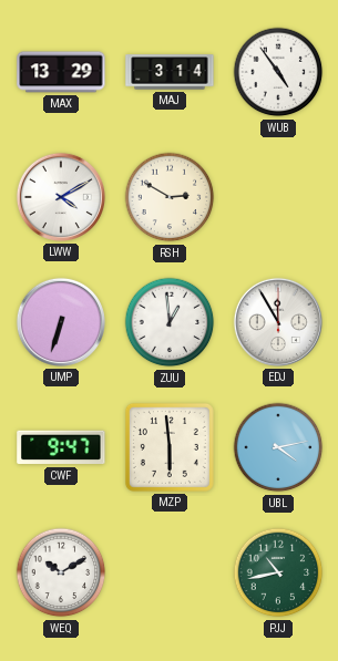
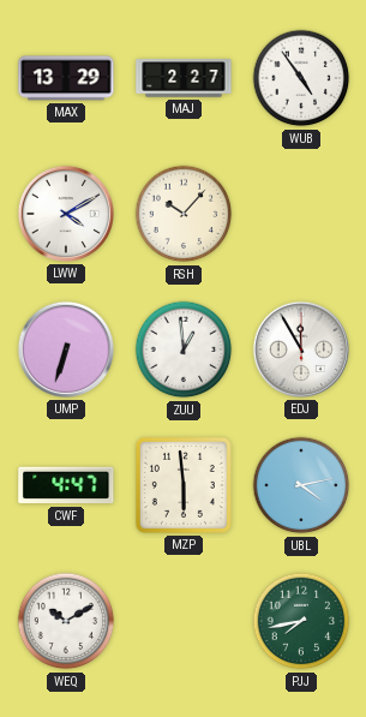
MAJ: 3:14 -> 2:27 (184, 78)
RSH: 2:50 -> 10:07 (184, 214)
CWF: 9:47 -> 4:47 (66, 485)
PJJ: 10:43 -> 7:43 (301, 621)
